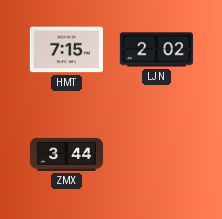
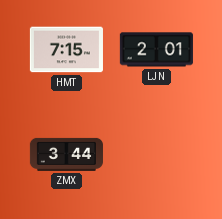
LJN: 2:02 -> 2:01 (156, 50)
